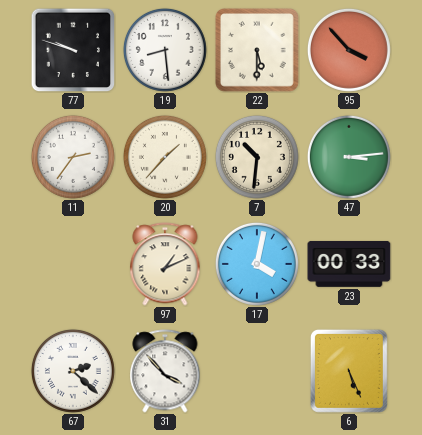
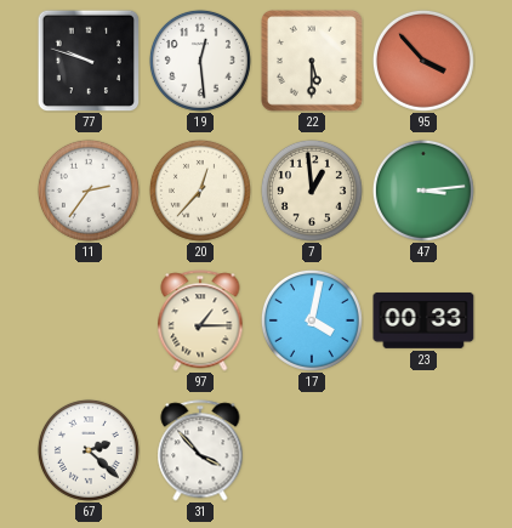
19: 8:29 -> 12:29 (200, 61)
20: 1:37 -> 12:37 (200, 191)
7: 10:31 -> 12:59 (312, 191)
97: 1:11 -> 1:15 (200, 320)
6: 5:26 -> none (349, 371)
